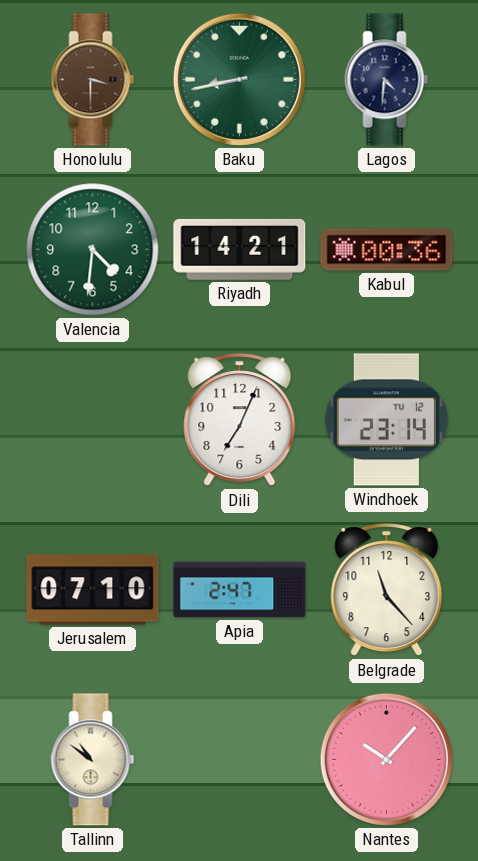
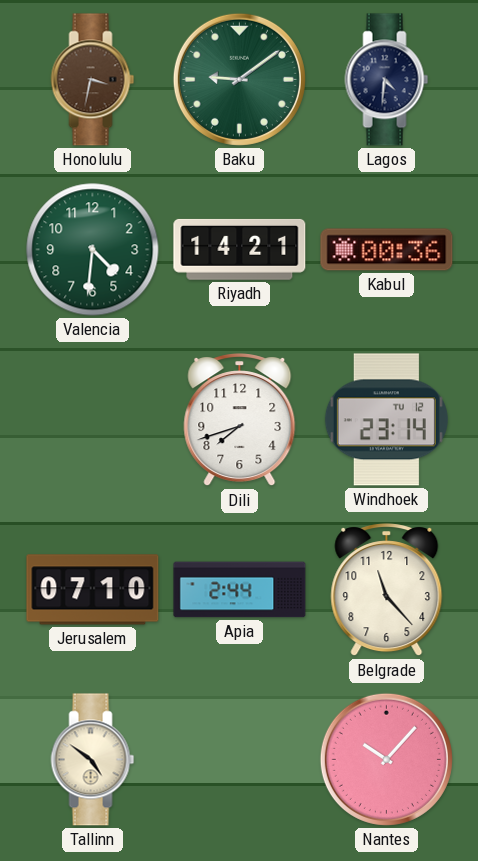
Honolulu: 3:30 -> 3:32 (93, 80)
Baku: 8:43 -> 9:09 (239, 79)
Dili: 7:04 -> 7:42 (240, 420)
Apia: 2:47 -> 2:44 (240, 590)
Tallinn: 10:51 -> 4:51 (93, 760)
